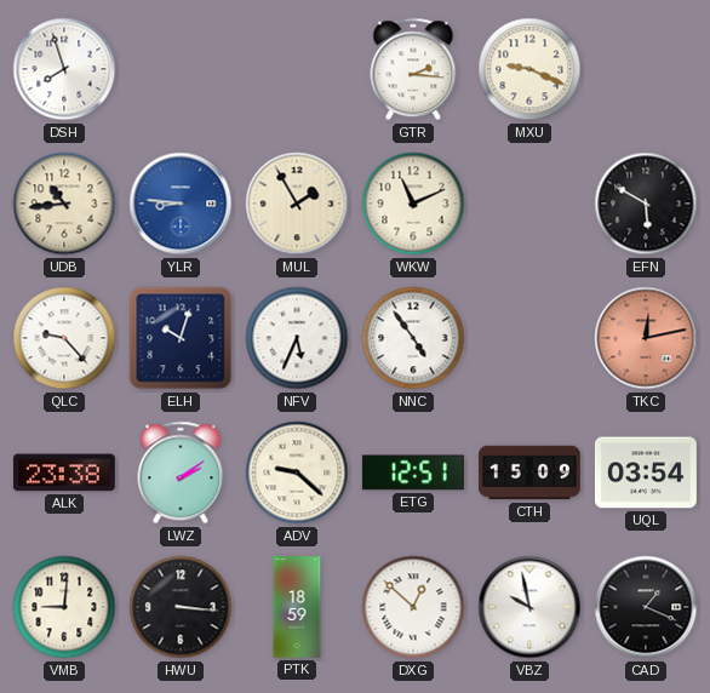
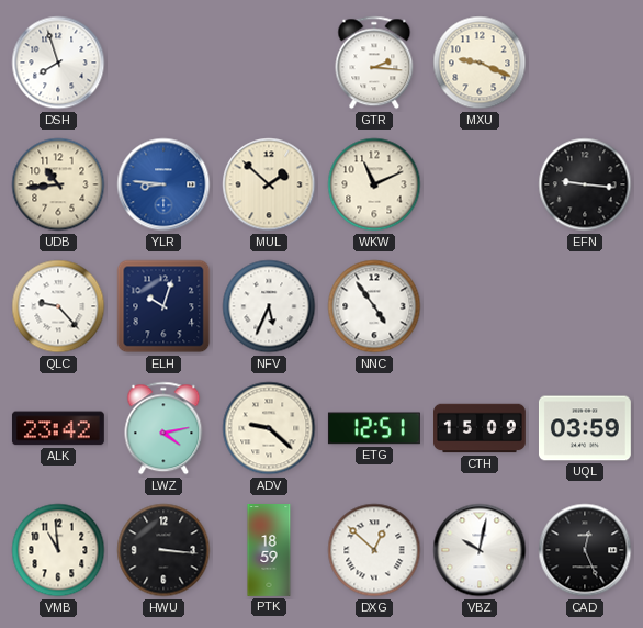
MUL: 1:55 -> 1:52 (269, 184)
EFN: 5:50 -> 9:16 (585, 184)
TKC: 12:13 -> none (646, 338)
ALK: 23:38 -> 23:42 (58, 428)
LWZ: 2:09 -> 4:13 (163, 428)
UQL: 03:54 -> 03:59 (585, 428)
VMB: 9:01 -> 10:59 (58, 550)
VBZ: 9:58 -> 10:02 (480, 550)
CAD: 1:19 -> 12:26 (585, 550)
